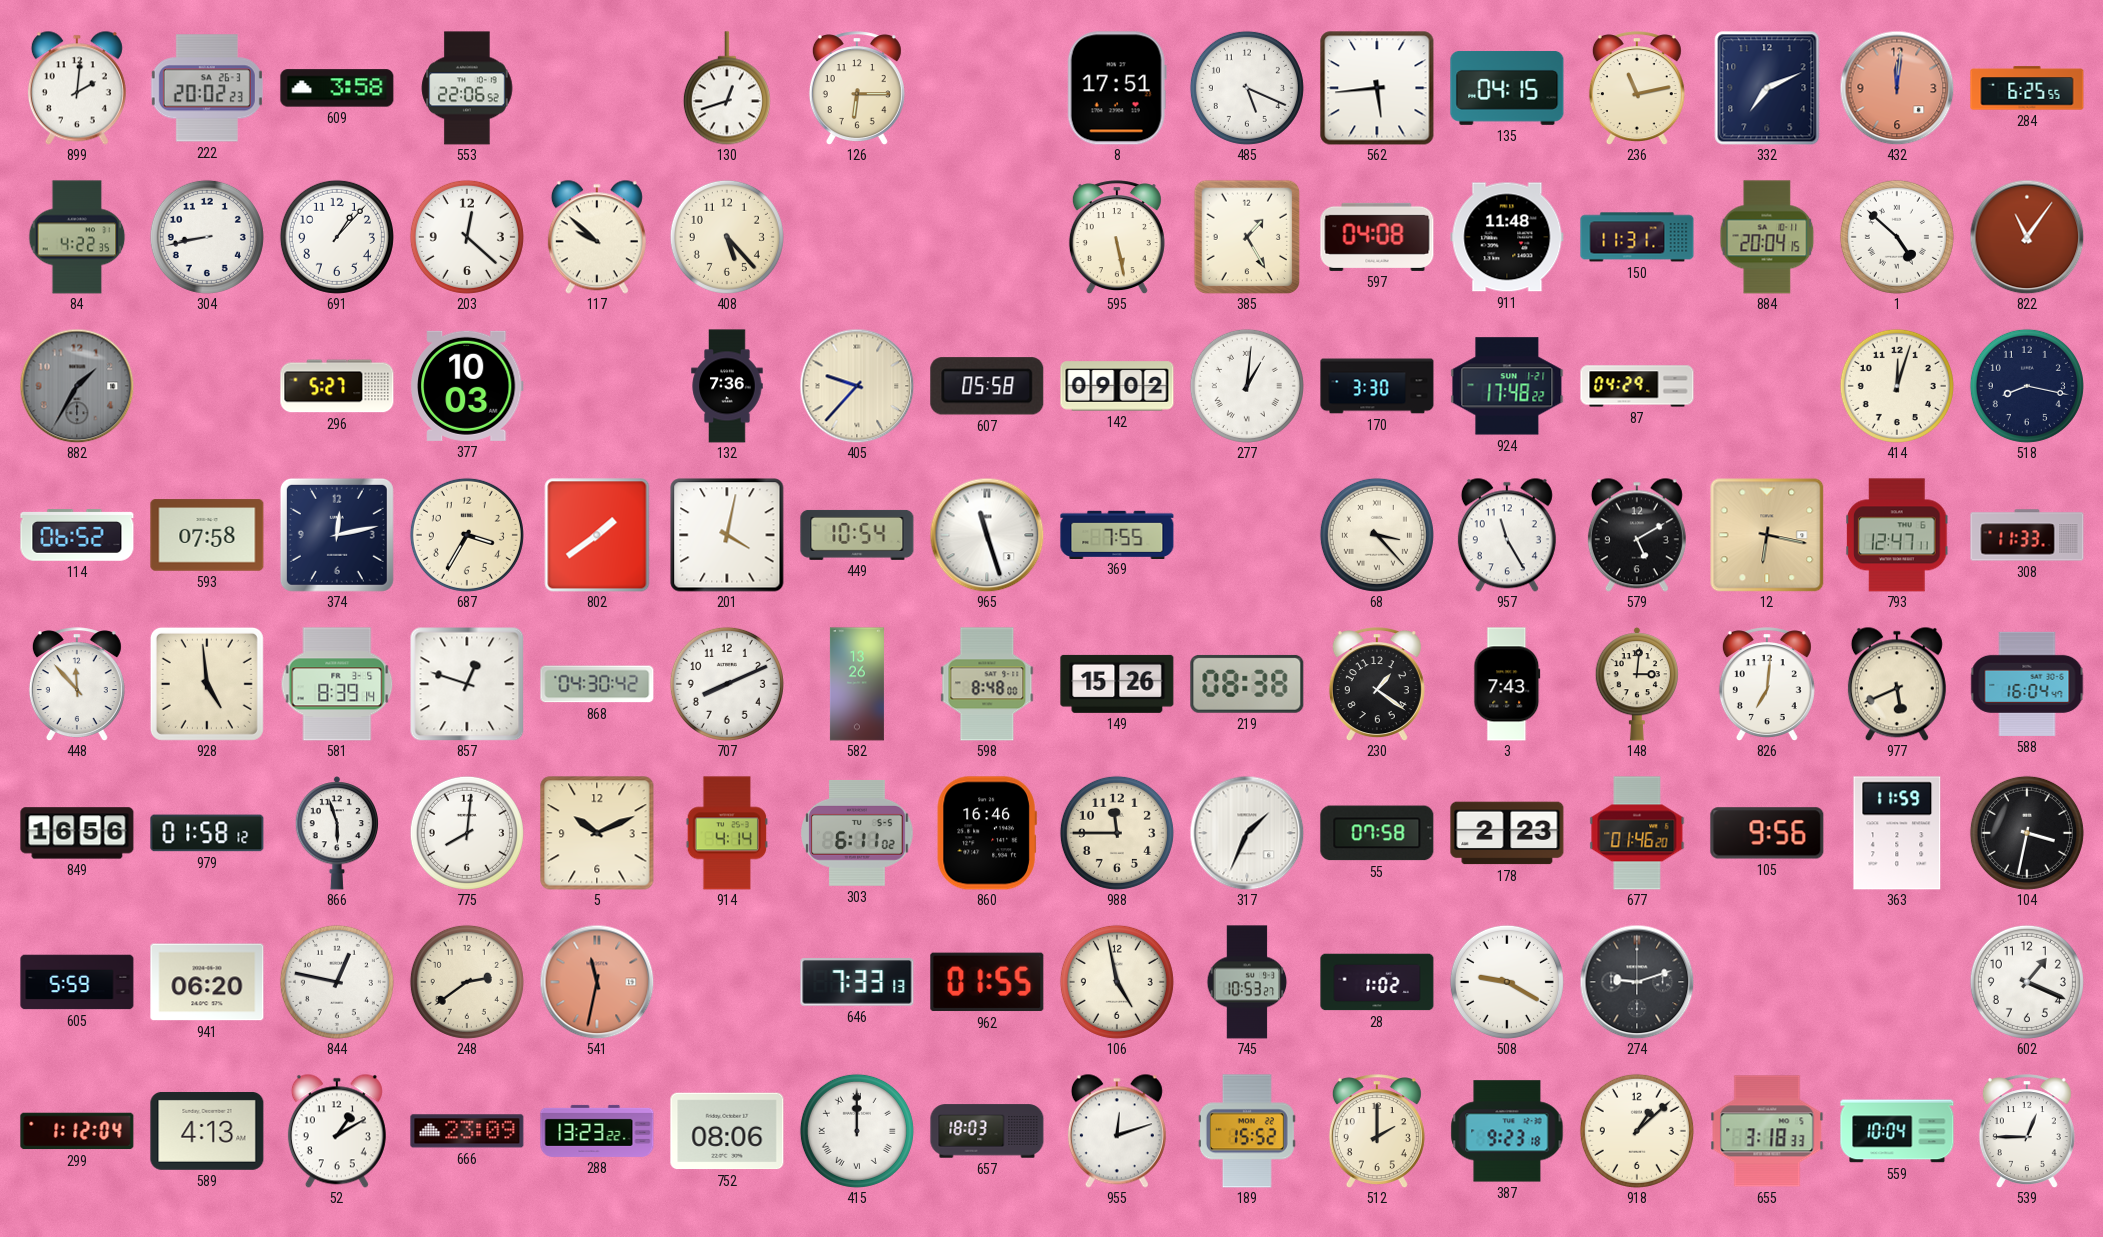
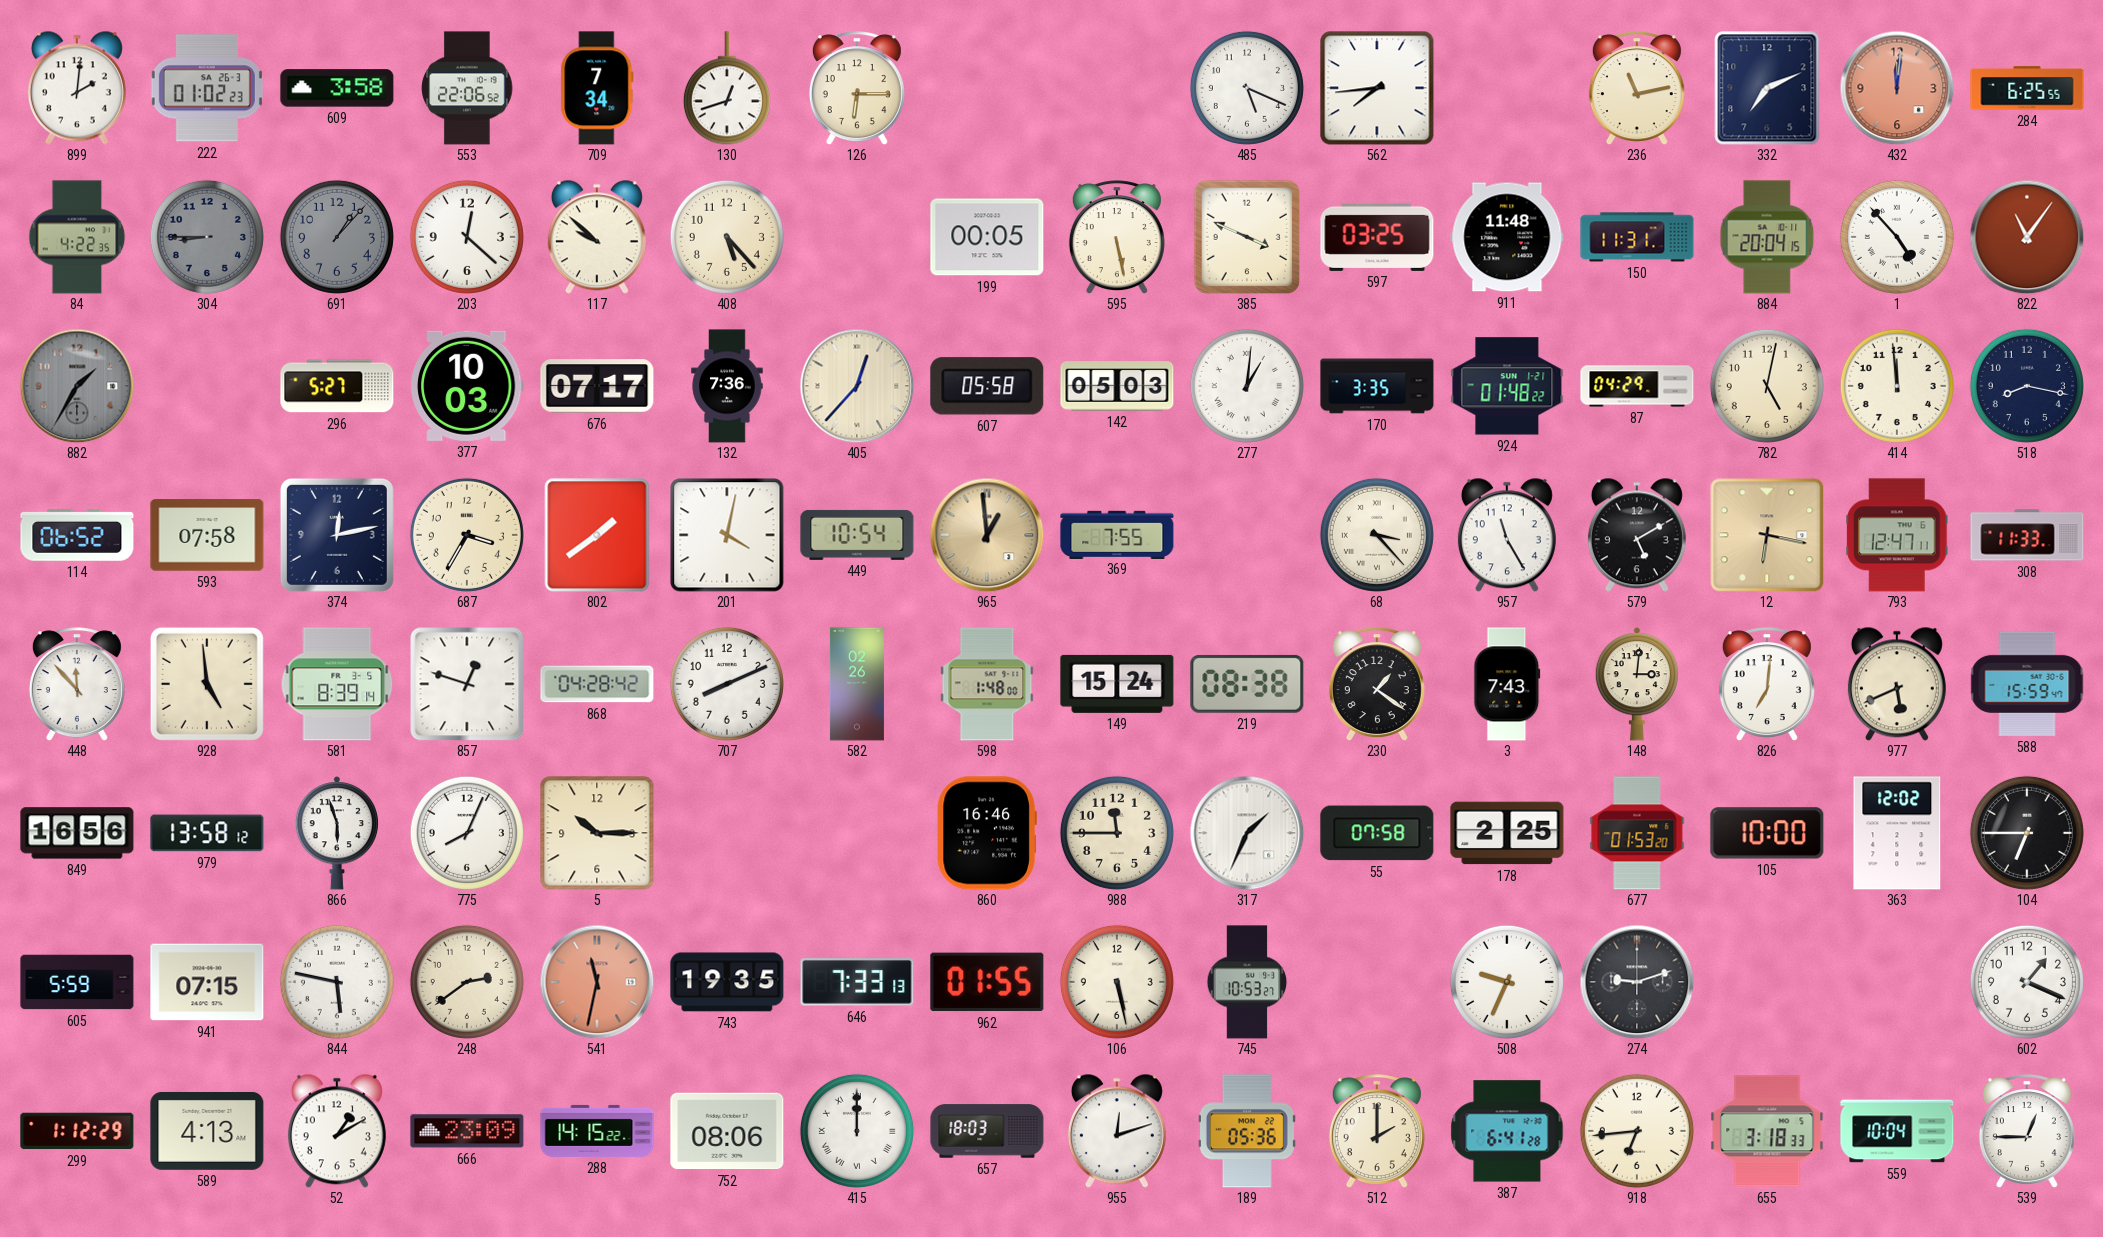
222: 20:02 -> 01:02 (207, 88)
709: none -> 7:34 (597, 88)
8: 17:51 -> none (1117, 88)
562: 5:44 -> 7:44 (1377, 88)
135: 04:15 -> none (1507, 89)
304: 8:43 -> 8:45 (207, 237)
304 dial: white -> grey (207, 237)
691 dial: white -> grey (337, 237)
199: none -> 00:05 (987, 237)
385: 1:25 -> 3:49 (1247, 237)
597: 04:08 -> 03:25 (1377, 237)
1: 4:52 -> 4:53 (1897, 237)
676: none -> 07:17 (597, 386)
405: 9:37 -> 12:37 (857, 386)
142: 09:02 -> 05:03 (1117, 386)
170: 3:30 -> 3:35 (1377, 386)
924: 17:48 -> 01:48 (1507, 386)
782: none -> 5:02 (1767, 386)
414: 12:03 -> 11:59 (1897, 386)
965: 11:27 -> 12:59 (987, 535)
965 dial: white -> champagne (987, 535)
868: 04:30 -> 04:28 (597, 684)
582: 13:26 -> 02:26 (857, 684)
598: 8:48 -> 1:48 (987, 684)
149: 15:26 -> 15:24 (1117, 684)
588: 16:04 -> 15:59 (2027, 684)
979: 01:58 -> 13:58 (207, 833)
775: 8:01 -> 8:04 (467, 833)
5: 10:11 -> 10:15 (597, 833)
914: 4:14 -> none (727, 833)
303: 6:11 -> none (857, 833)
178: 2:23 -> 2:25 (1507, 833)
677: 01:46 -> 01:53 (1637, 833)
105: 9:56 -> 10:00 (1767, 833)
363: 11:59 -> 12:02 (1897, 833)
104: 3:32 -> 6:45 (2027, 833)
941: 06:20 -> 07:15 (207, 982)
844: 12:47 -> 5:47 (337, 982)
743: none -> 19:35 (727, 982)
106: 4:58 -> 5:28 (1117, 982)
28: 1:02 -> none (1377, 982)
508: 9:20 -> 9:34 (1507, 982)
299: 1:12:04 -> 1:12:29 (77, 1131)
288: 13:23 -> 14:15 (597, 1131)
189: 15:52 -> 05:36 (1247, 1131)
387: 9:23 -> 6:41 (1507, 1131)
918: 1:08 -> 6:44 (1637, 1131)
